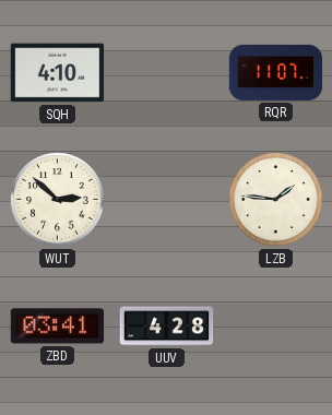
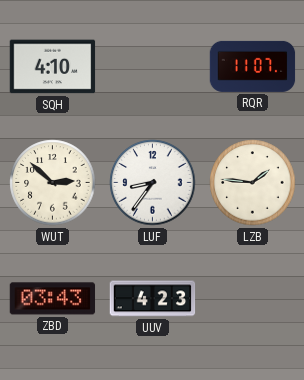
LUF: none -> 8:36 (153, 183)
ZBD: 03:41 -> 03:43 (53, 299)
UUV: 4:28 -> 4:23 (153, 299)
